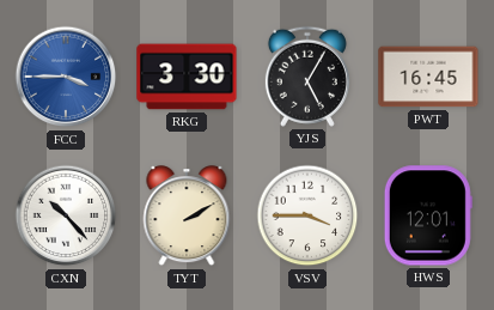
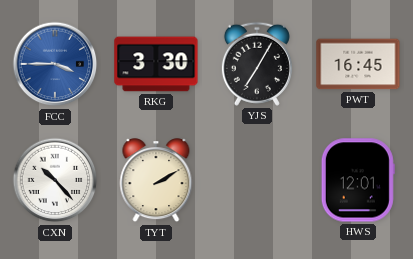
YJS: 5:05 -> 7:05 (257, 64)
VSV: 3:45 -> none (307, 215)
